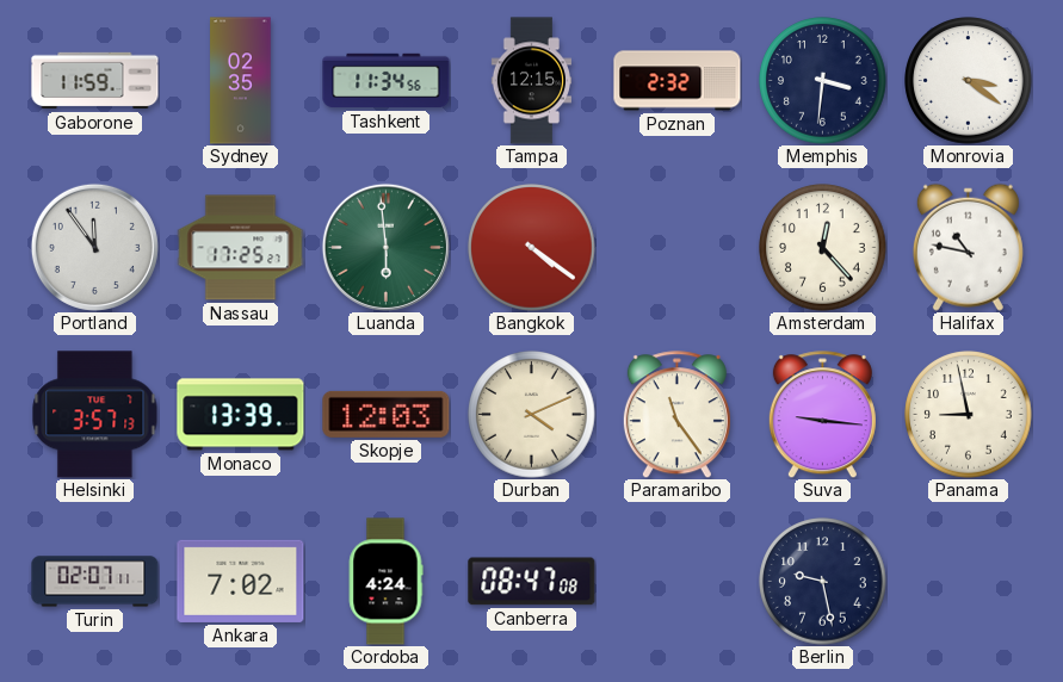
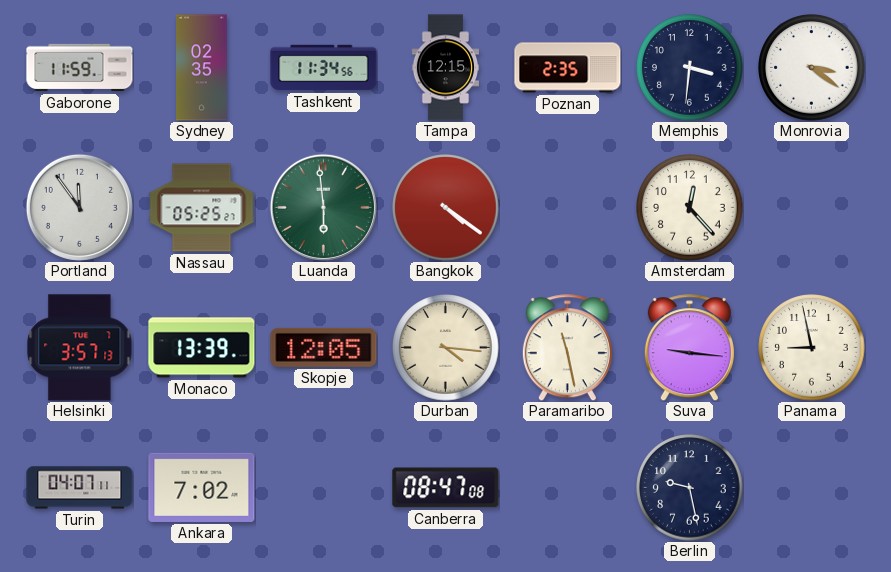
Poznan: 2:32 -> 2:35 (568, 68)
Nassau: 17:25 -> 05:25 (202, 208)
Halifax: 10:47 -> none (968, 247)
Skopje: 12:03 -> 12:05 (324, 347)
Durban: 4:11 -> 4:16 (446, 348)
Paramaribo: 11:24 -> 11:28 (567, 348)
Turin: 02:07 -> 04:07 (80, 488)
Cordoba: 4:24 -> none (385, 582)
